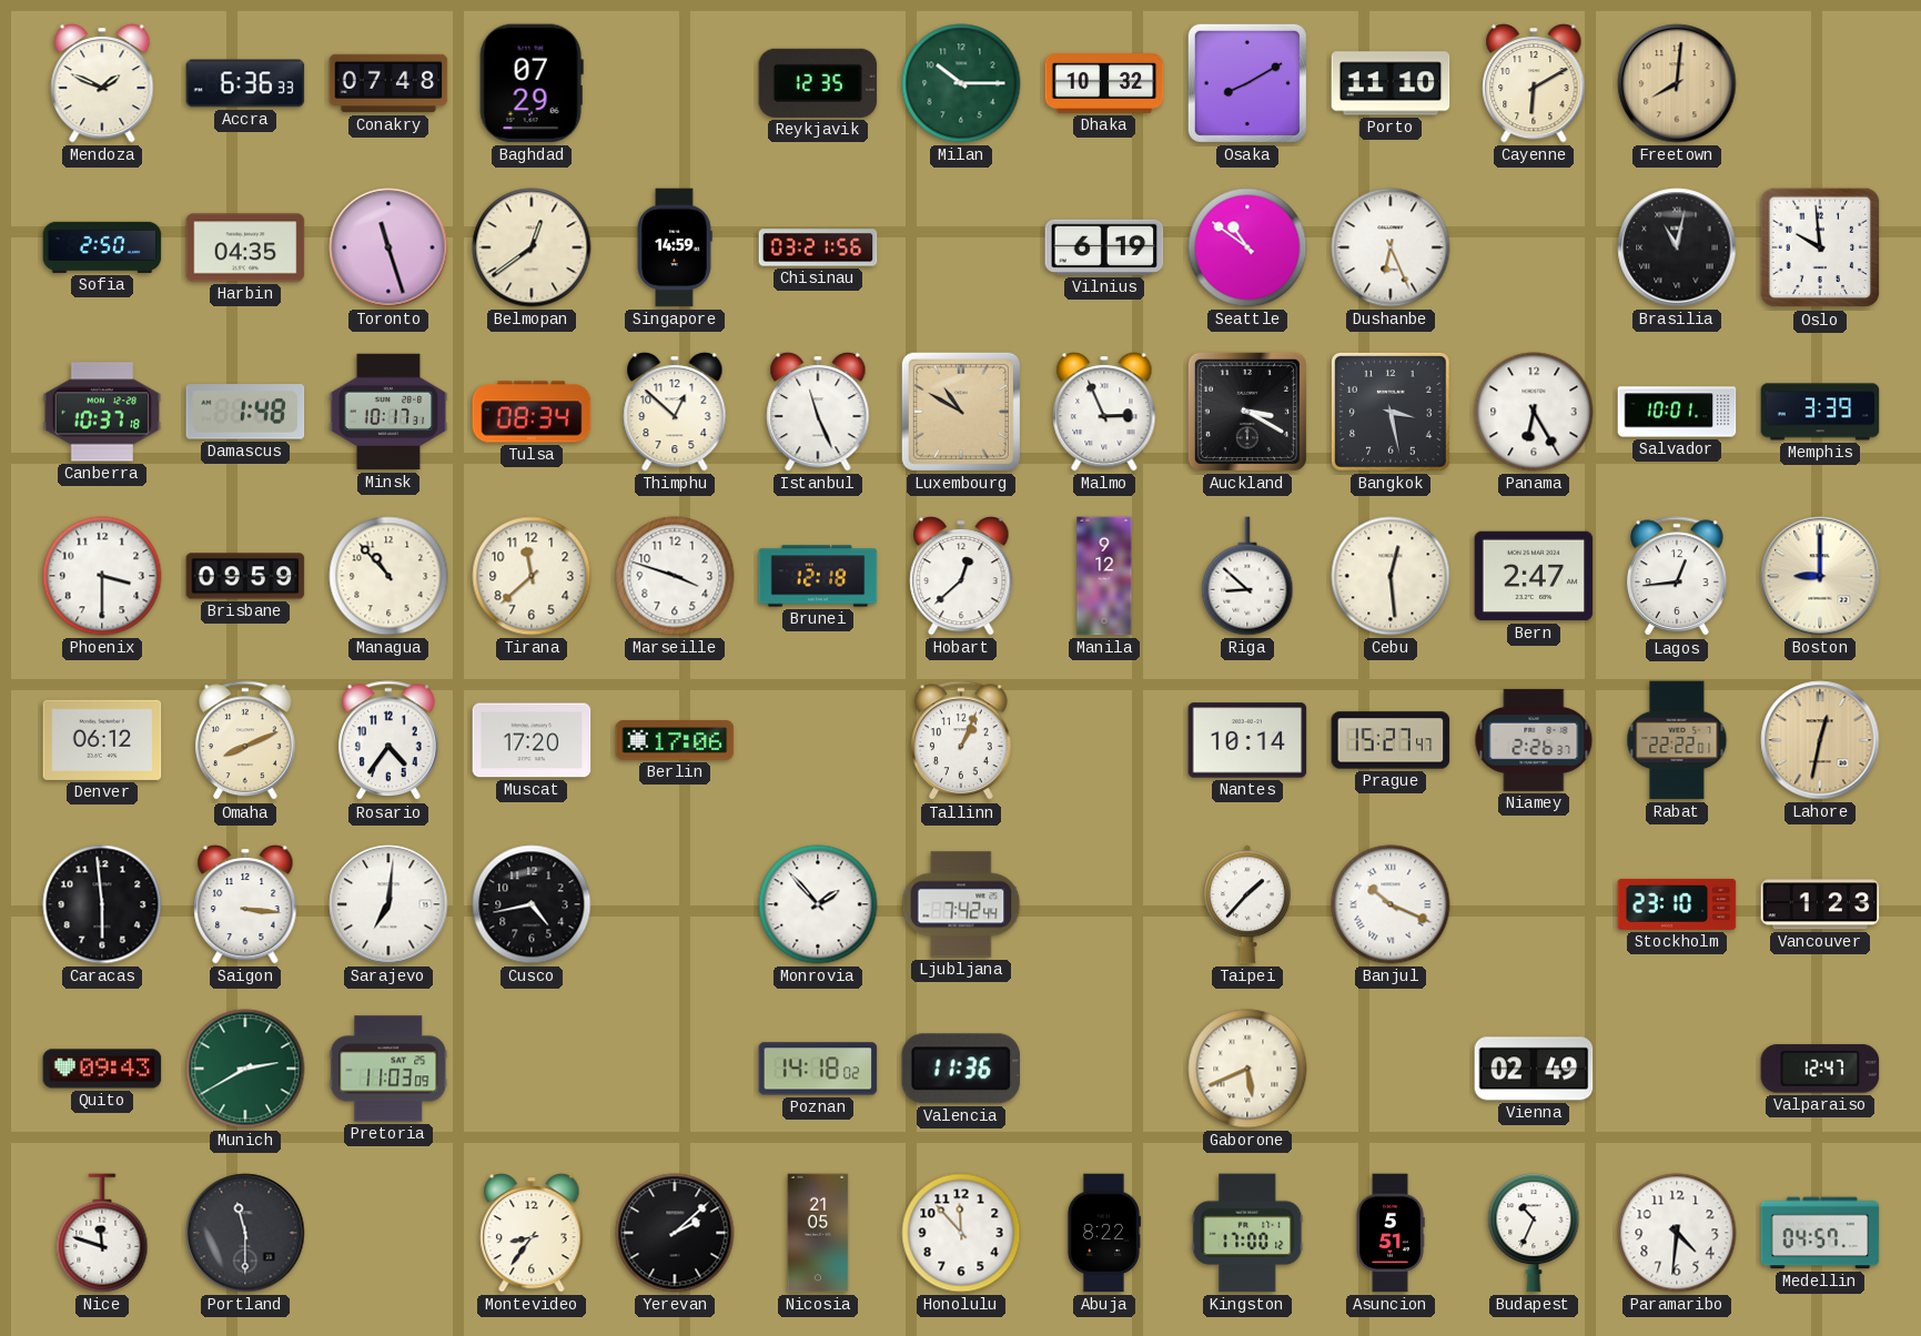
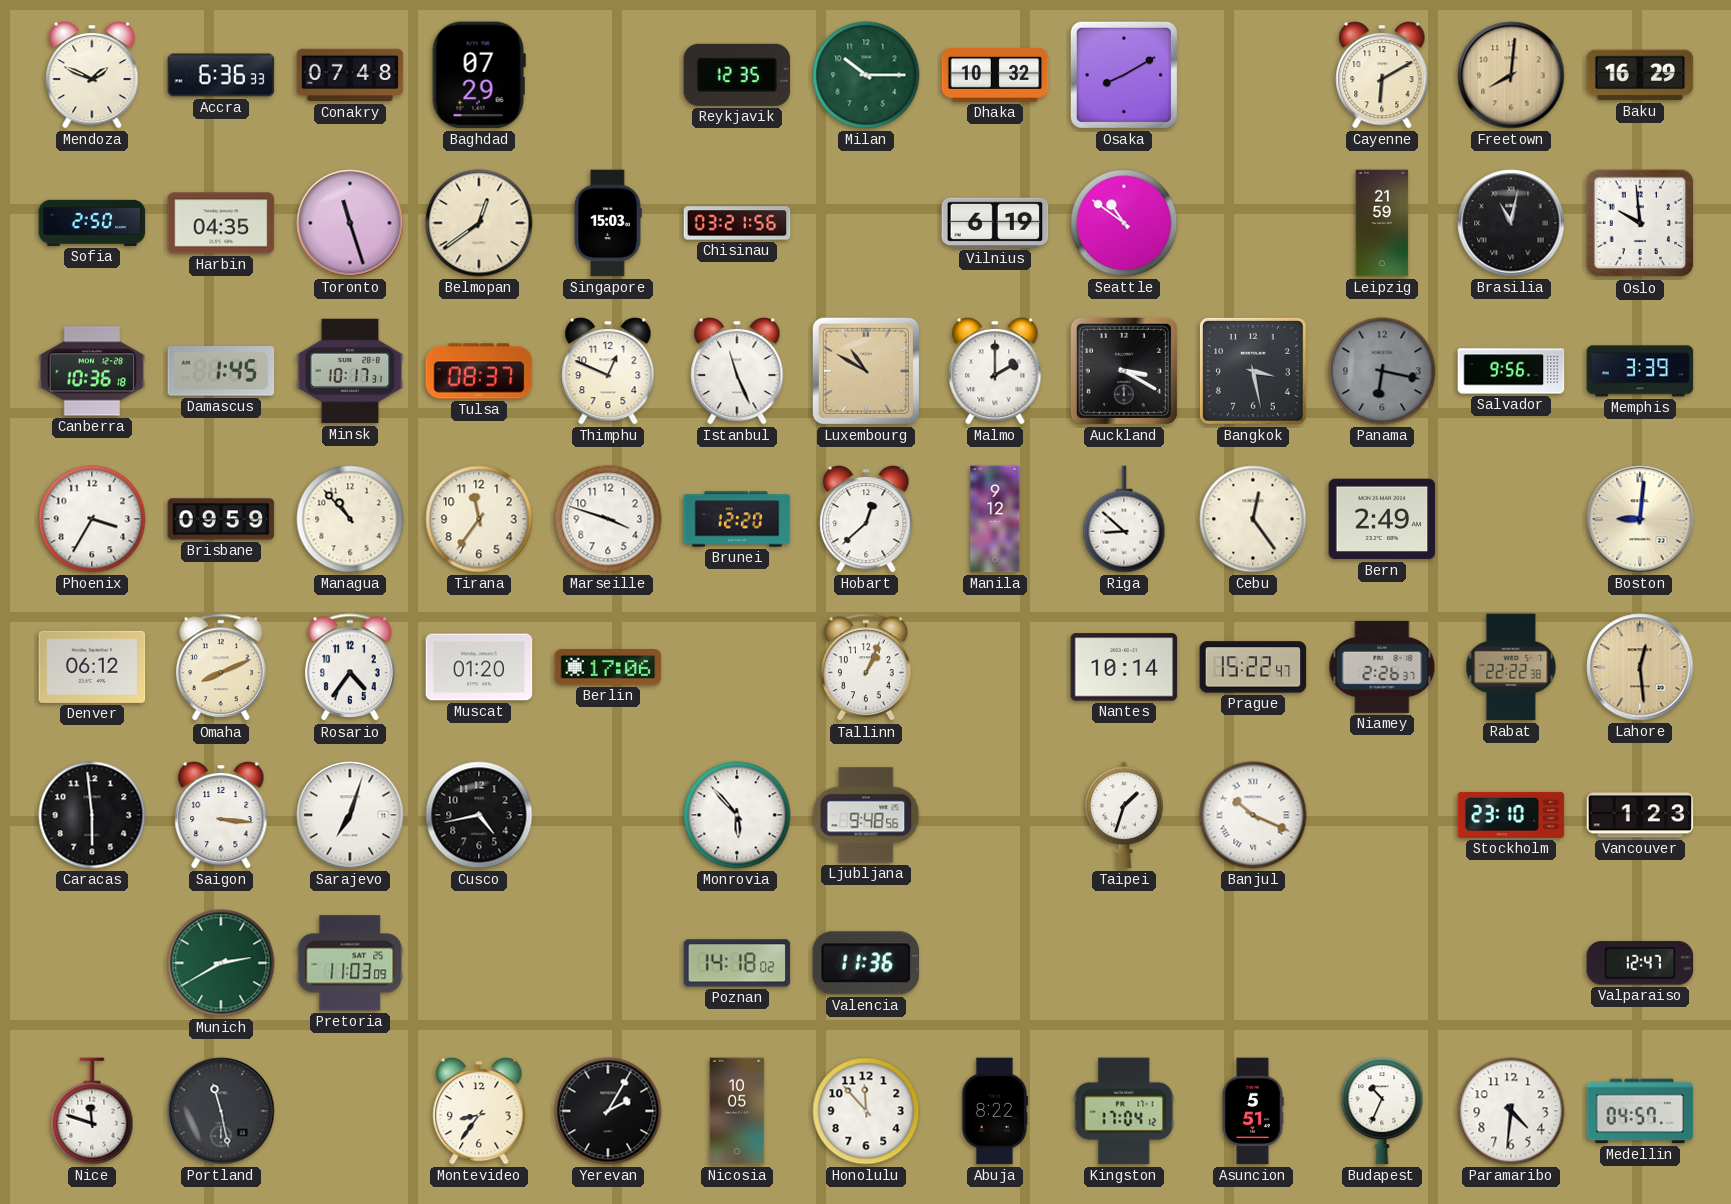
Porto: 11:10 -> none (1391, 83)
Baku: none -> 16:29 (1640, 75)
Singapore: 14:59 -> 15:03 (608, 223)
Dushanbe: 6:26 -> none (1391, 247)
Leipzig: none -> 21:59 (1382, 223)
Canberra: 10:37 -> 10:36 (92, 371)
Damascus: 1:48 -> 1:45 (221, 371)
Tulsa: 08:34 -> 08:37 (479, 371)
Thimphu: 12:52 -> 12:49 (608, 372)
Malmo: 2:56 -> 2:00 (995, 372)
Panama: 6:25 -> 6:17 (1382, 371)
Panama dial: white -> grey (1382, 371)
Salvador: 10:01 -> 9:56 (1511, 371)
Phoenix: 3:30 -> 3:35 (92, 519)
Tirana: 11:38 -> 11:36 (479, 519)
Brunei: 12:18 -> 12:20 (737, 519)
Cebu: 12:29 -> 12:24 (1253, 519)
Bern: 2:47 -> 2:49 (1382, 519)
Lagos: 12:44 -> none (1678, 577)
Boston: 9:00 -> 9:01 (1640, 519)
Muscat: 17:20 -> 01:20 (479, 667)
Prague: 15:27 -> 15:22 (1253, 667)
Rabat: 22:22:01 -> 22:22:38 (1511, 667)
Lahore: 12:32 -> 12:29 (1640, 667)
Sarajevo: 7:01 -> 7:03 (350, 815)
Monrovia: 1:53 -> 5:53 (737, 815)
Ljubljana: 7:42 -> 9:48 (866, 815)
Taipei: 1:37 -> 1:33 (1125, 815)
Quito: 09:43 -> none (102, 1069)
Gaborone: 5:41 -> none (1247, 1069)
Vienna: 02:49 -> none (1534, 1069)
Portland: 11:30 -> 11:28 (221, 1111)
Yerevan: 2:08 -> 2:05 (608, 1111)
Nicosia: 21:05 -> 10:05 (737, 1111)
Kingston: 17:00 -> 17:04 (1124, 1111)
